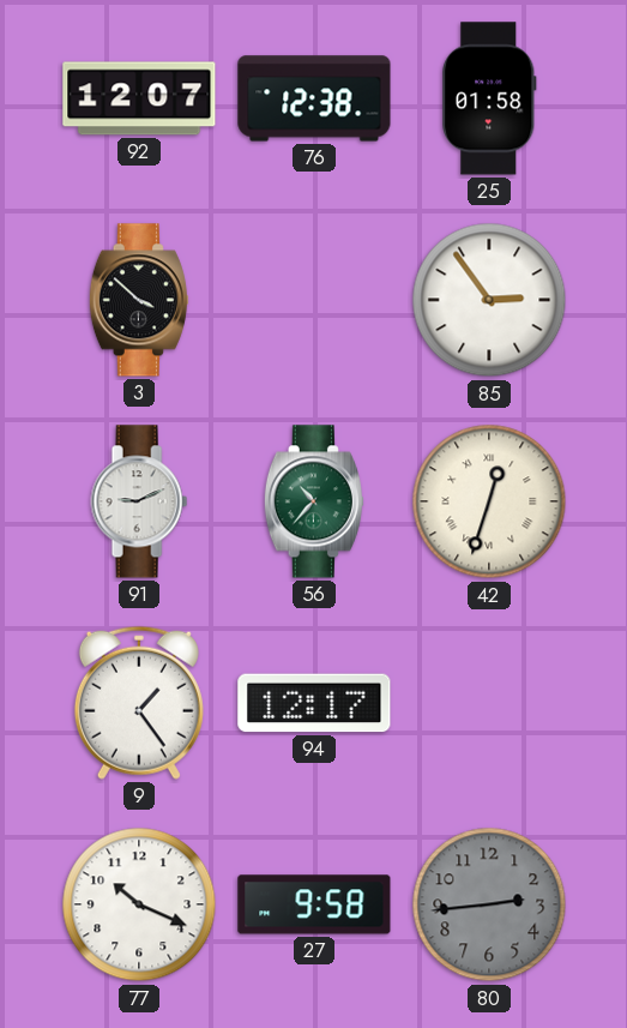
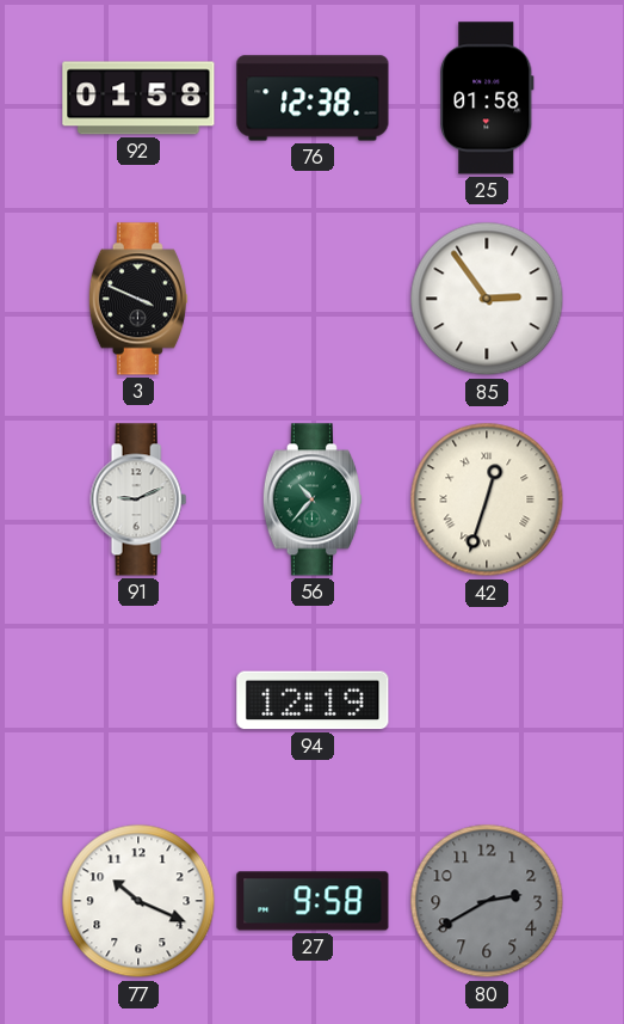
92: 12:07 -> 01:58 (138, 98)
3: 3:52 -> 3:49 (138, 299)
9: 1:24 -> none (139, 703)
94: 12:17 -> 12:19 (313, 700)
80: 2:44 -> 2:40 (487, 901)
